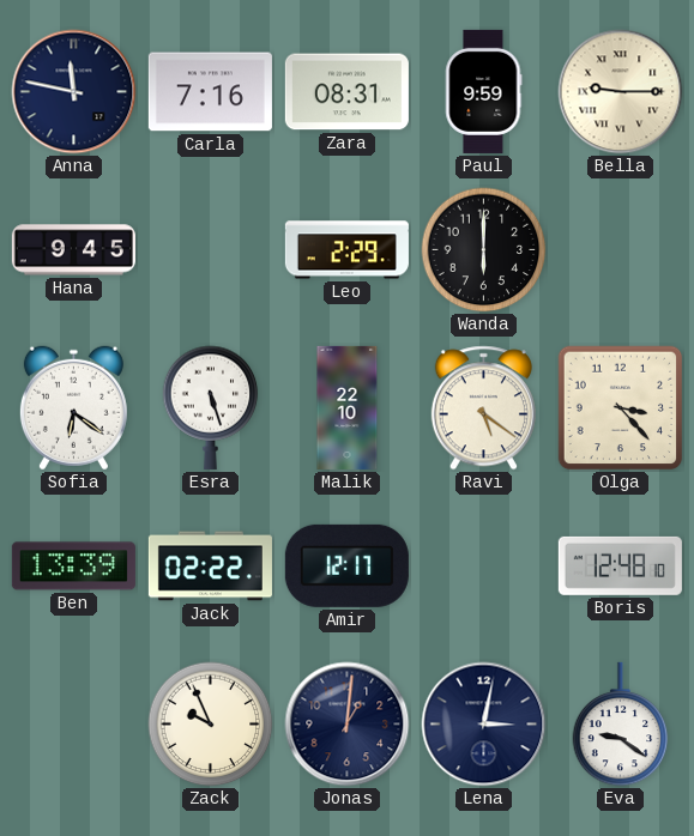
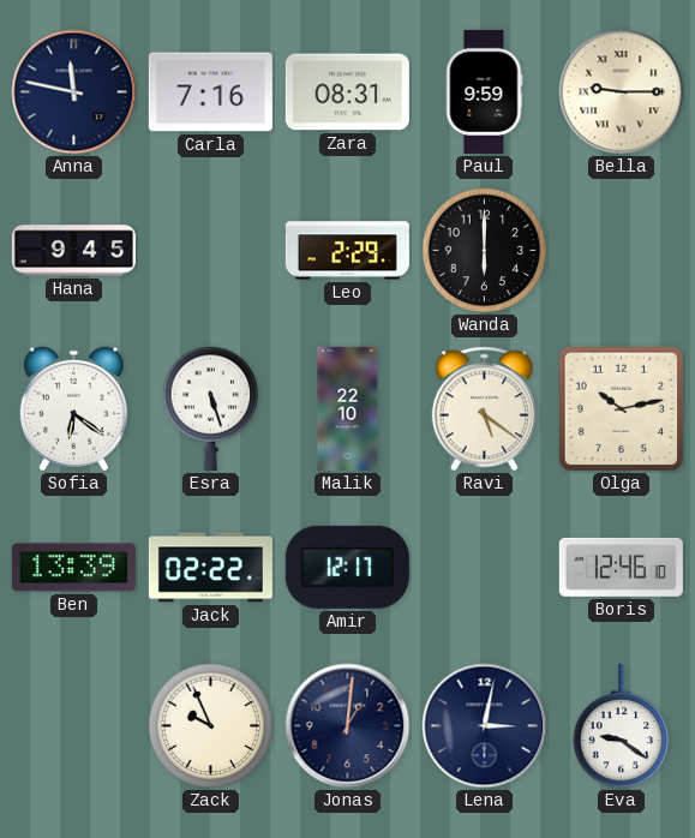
Olga: 3:23 -> 10:13 (622, 409)
Boris: 12:48 -> 12:46 (621, 567)
